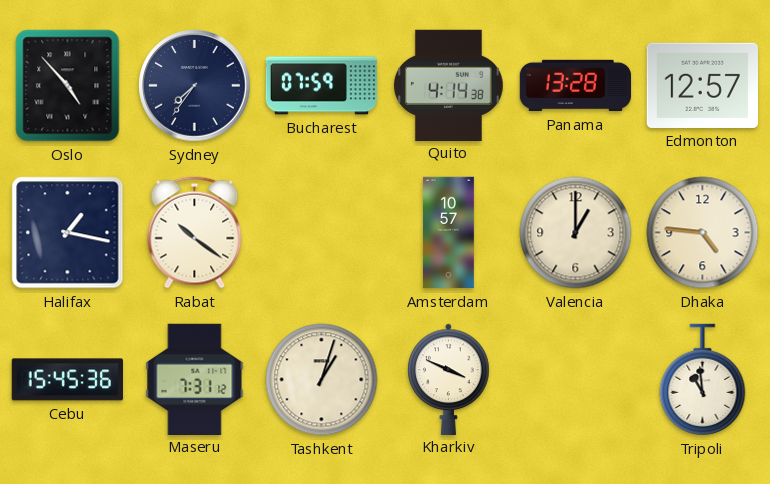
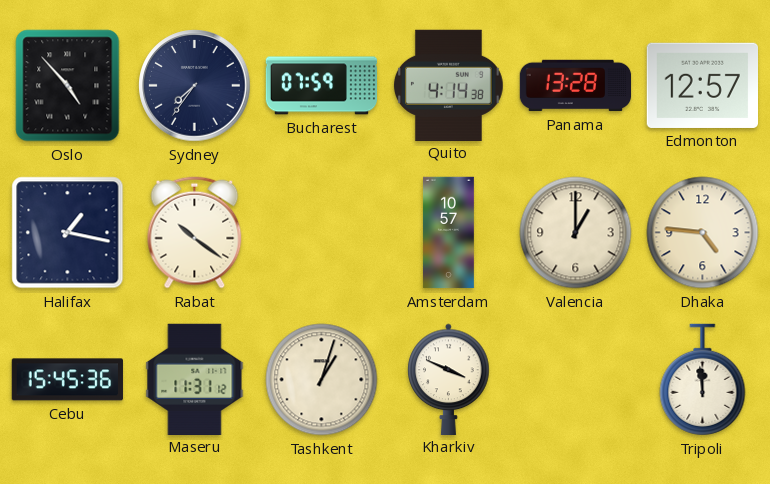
Maseru: 7:31 -> 11:31 (195, 379)
Tripoli: 10:59 -> 11:59 (703, 380)
